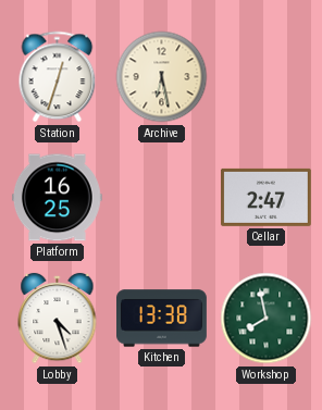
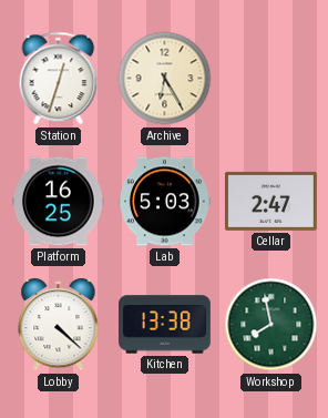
Archive: 6:28 -> 6:25 (165, 79)
Lab: none -> 5:03 (165, 202)
Lobby: 4:27 -> 4:22 (59, 325)
